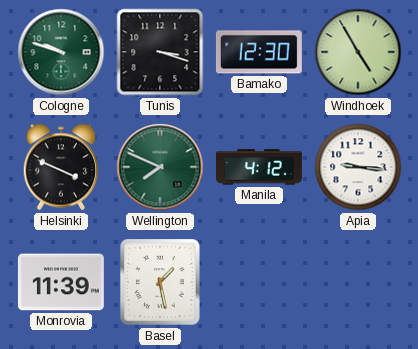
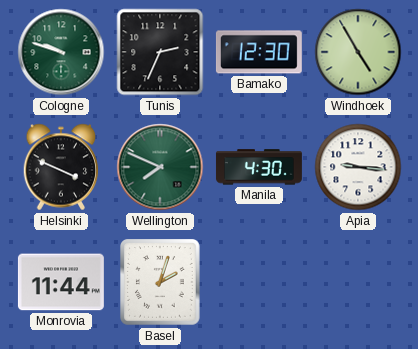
Tunis: 3:18 -> 2:34 (160, 52)
Manila: 4:12 -> 4:30 (259, 167)
Monrovia: 11:39 -> 11:44 (61, 282)
Basel: 1:28 -> 2:03 (161, 282)
